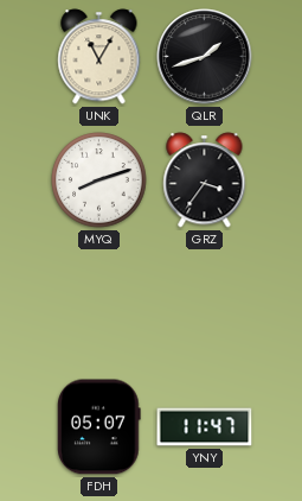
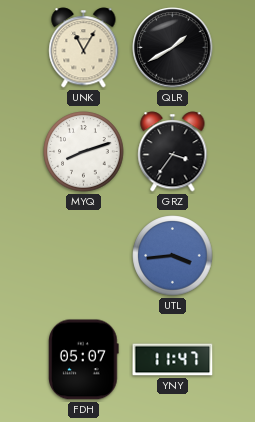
QLR: 1:42 -> 1:40 (173, 48)
UTL: none -> 3:44 (173, 256)
